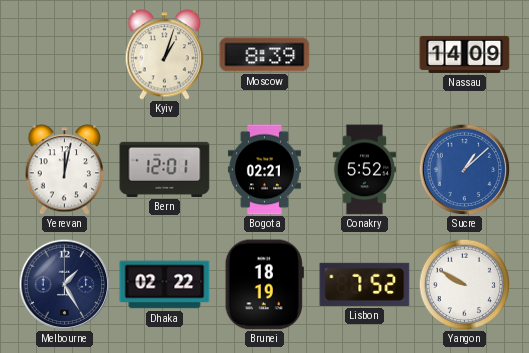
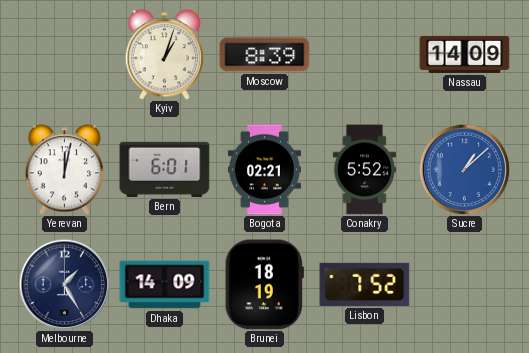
Bern: 12:01 -> 6:01 (165, 169)
Dhaka: 02:22 -> 14:09 (165, 285)
Yangon: 9:50 -> none (464, 284)
